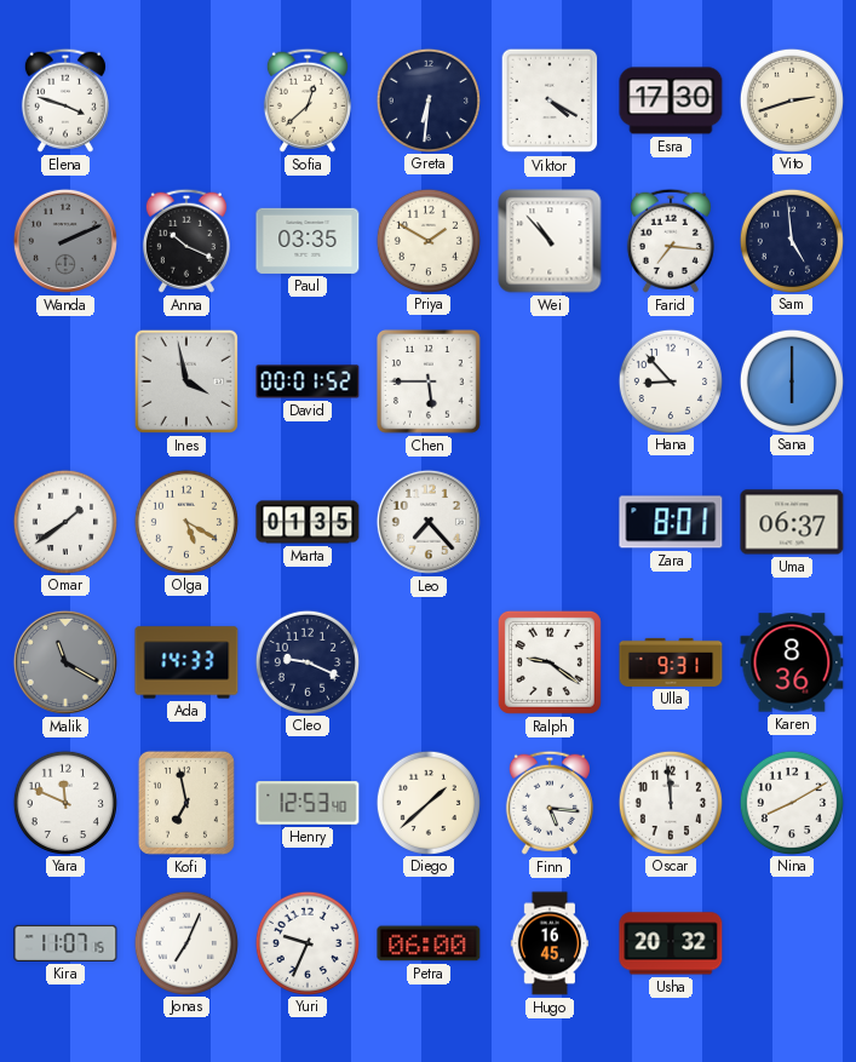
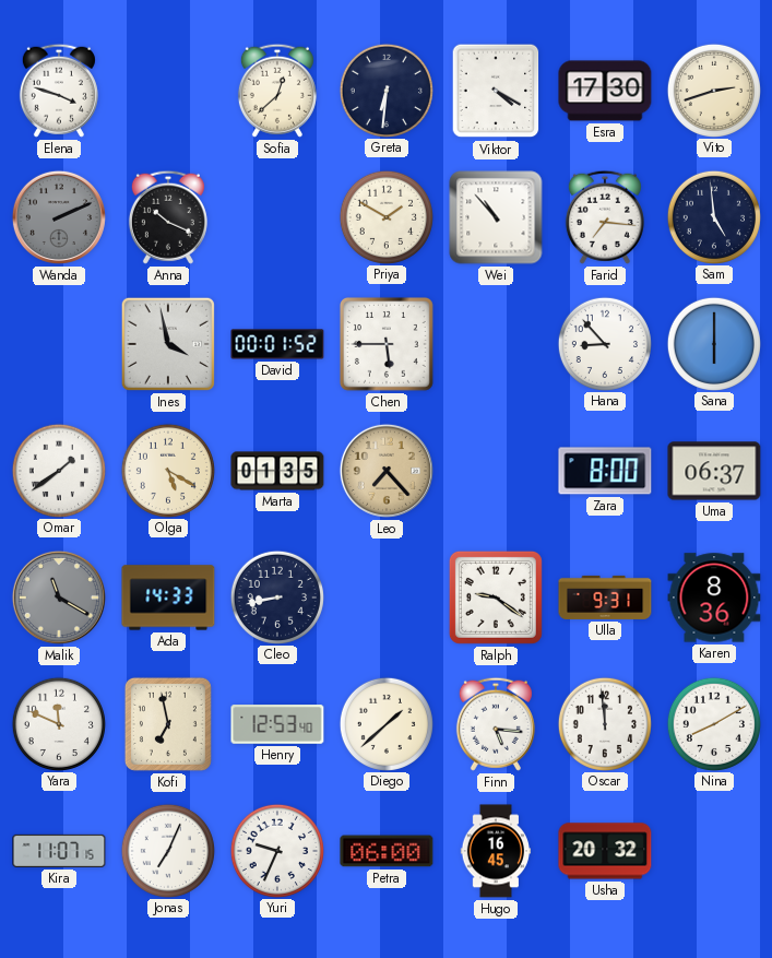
Paul: 03:35 -> none (308, 241)
Leo dial: white -> champagne (387, 471)
Zara: 8:01 -> 8:00 (605, 471)
Cleo: 9:19 -> 8:43 (276, 596)
